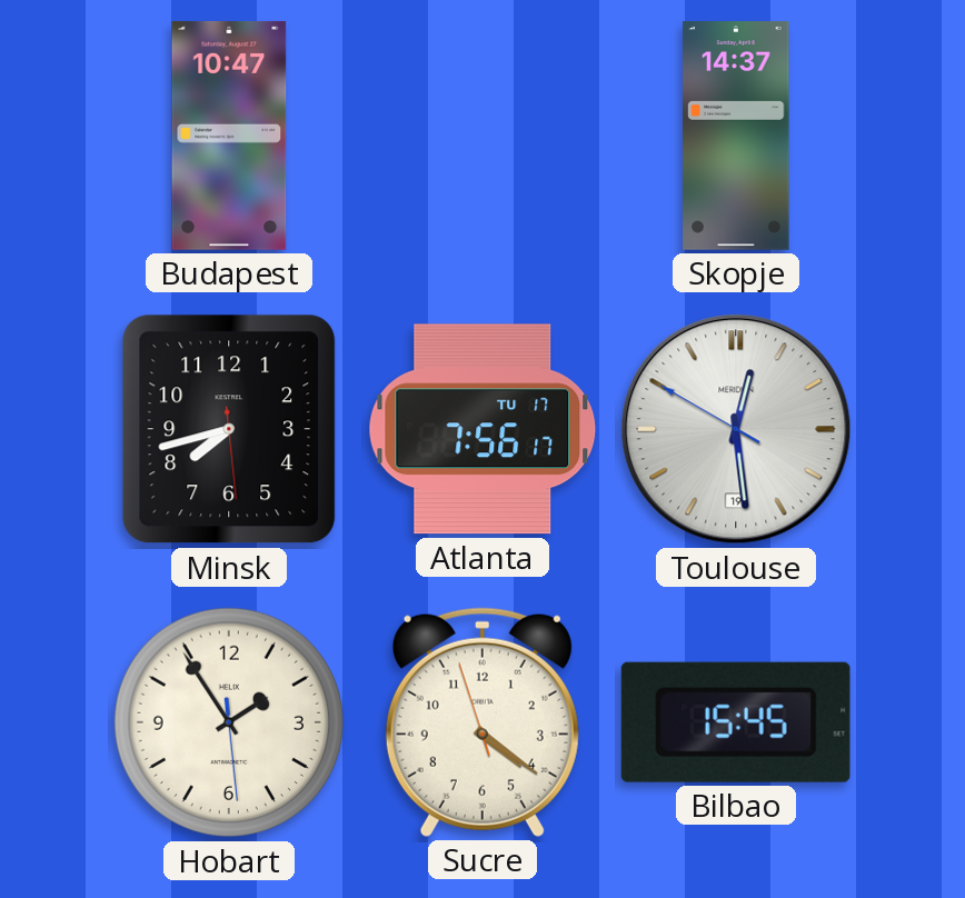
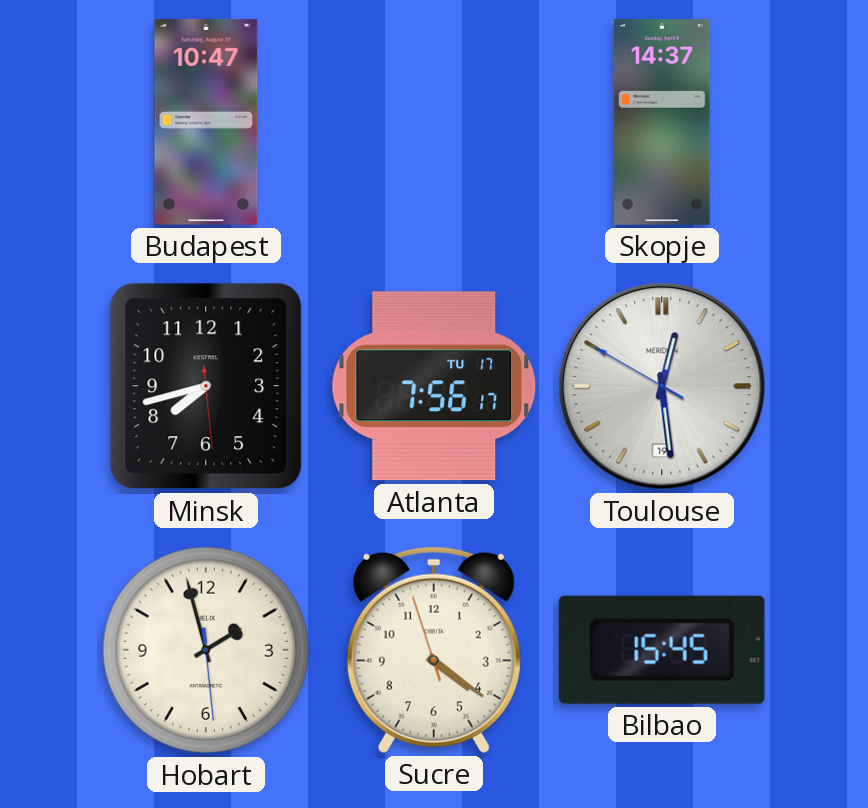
Hobart: 1:54 -> 1:57 (206, 650)
